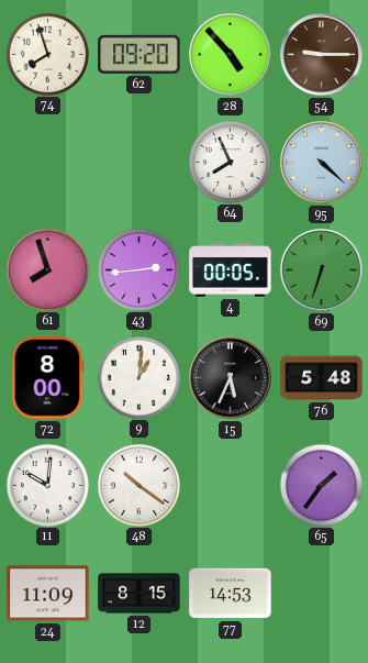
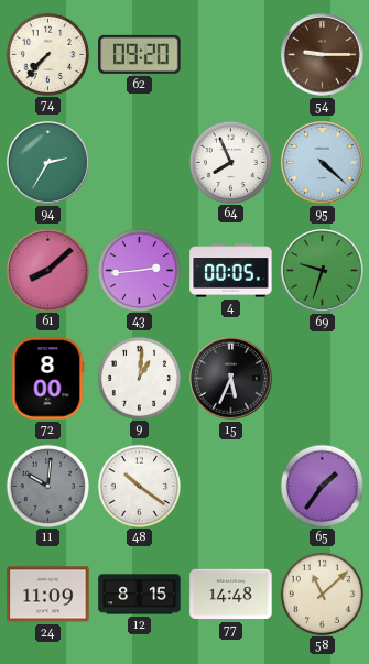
74: 7:57 -> 7:37 (47, 54)
28: 4:53 -> none (231, 55)
94: none -> 2:35 (48, 163)
61: 7:57 -> 8:08 (47, 270)
69: 6:33 -> 9:33 (323, 271)
76: 5:48 -> none (322, 378)
11 dial: white -> grey (47, 486)
77: 14:53 -> 14:48 (231, 595)
58: none -> 11:08 (322, 594)
